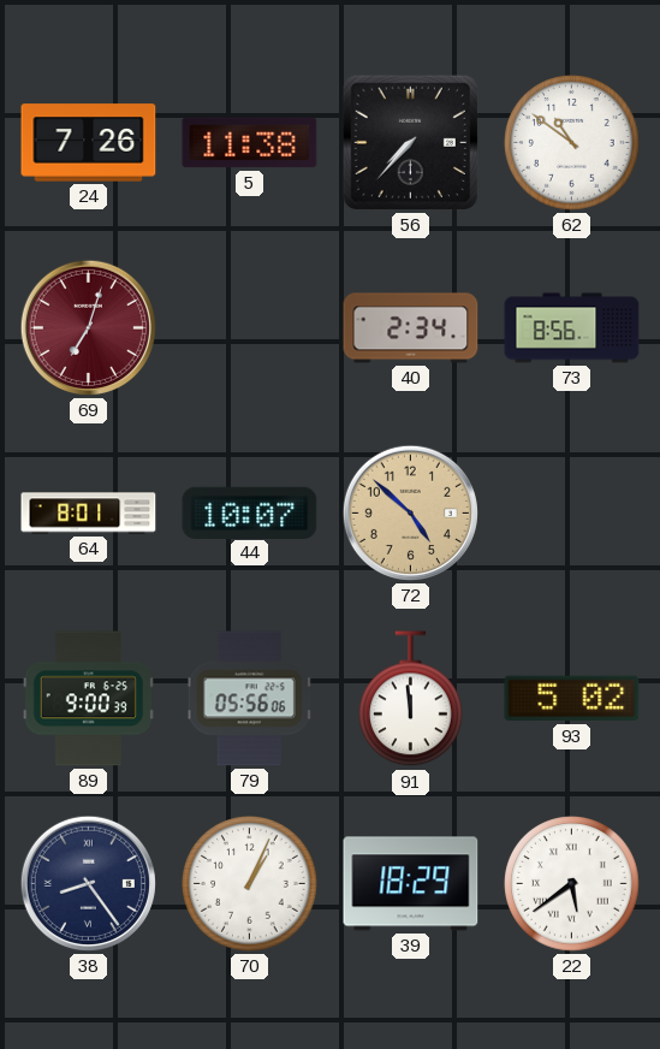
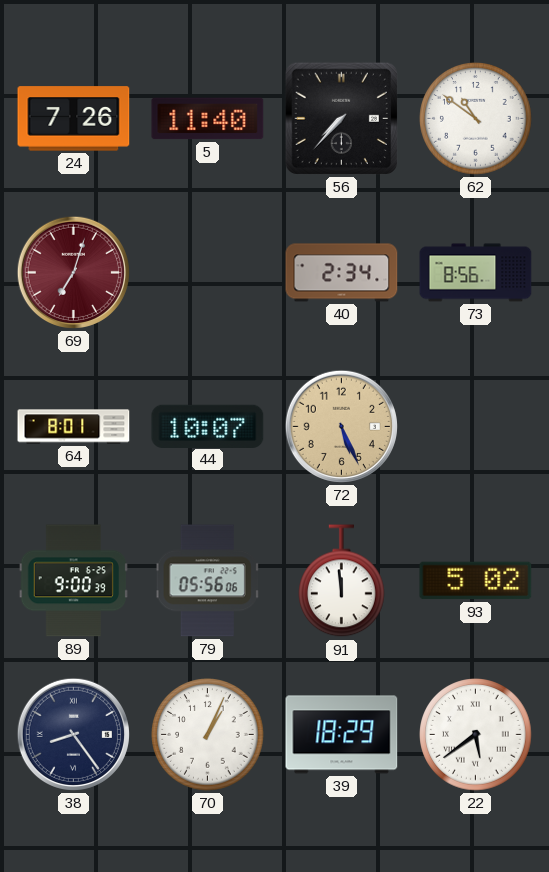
5: 11:38 -> 11:40 (208, 119)
72: 4:52 -> 5:26 (341, 426)
